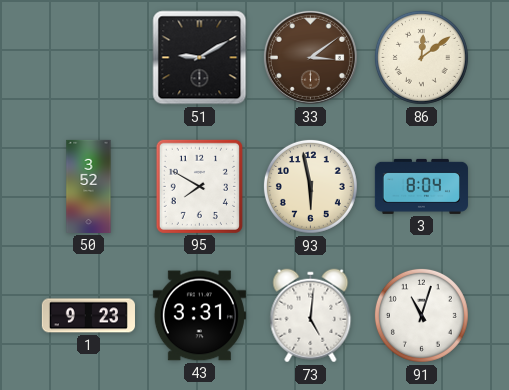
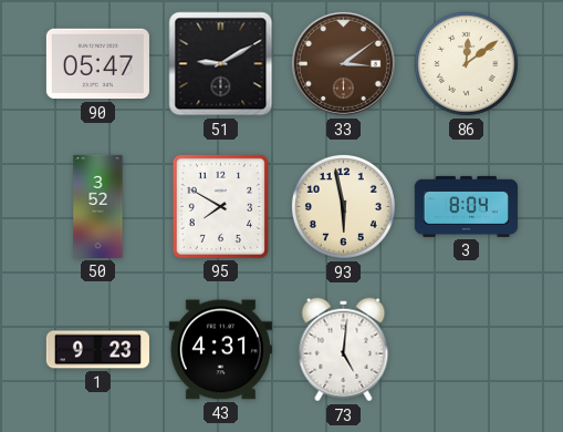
90: none -> 05:47 (97, 64)
43: 3:31 -> 4:31 (220, 350)
91: 11:03 -> none (421, 315)
